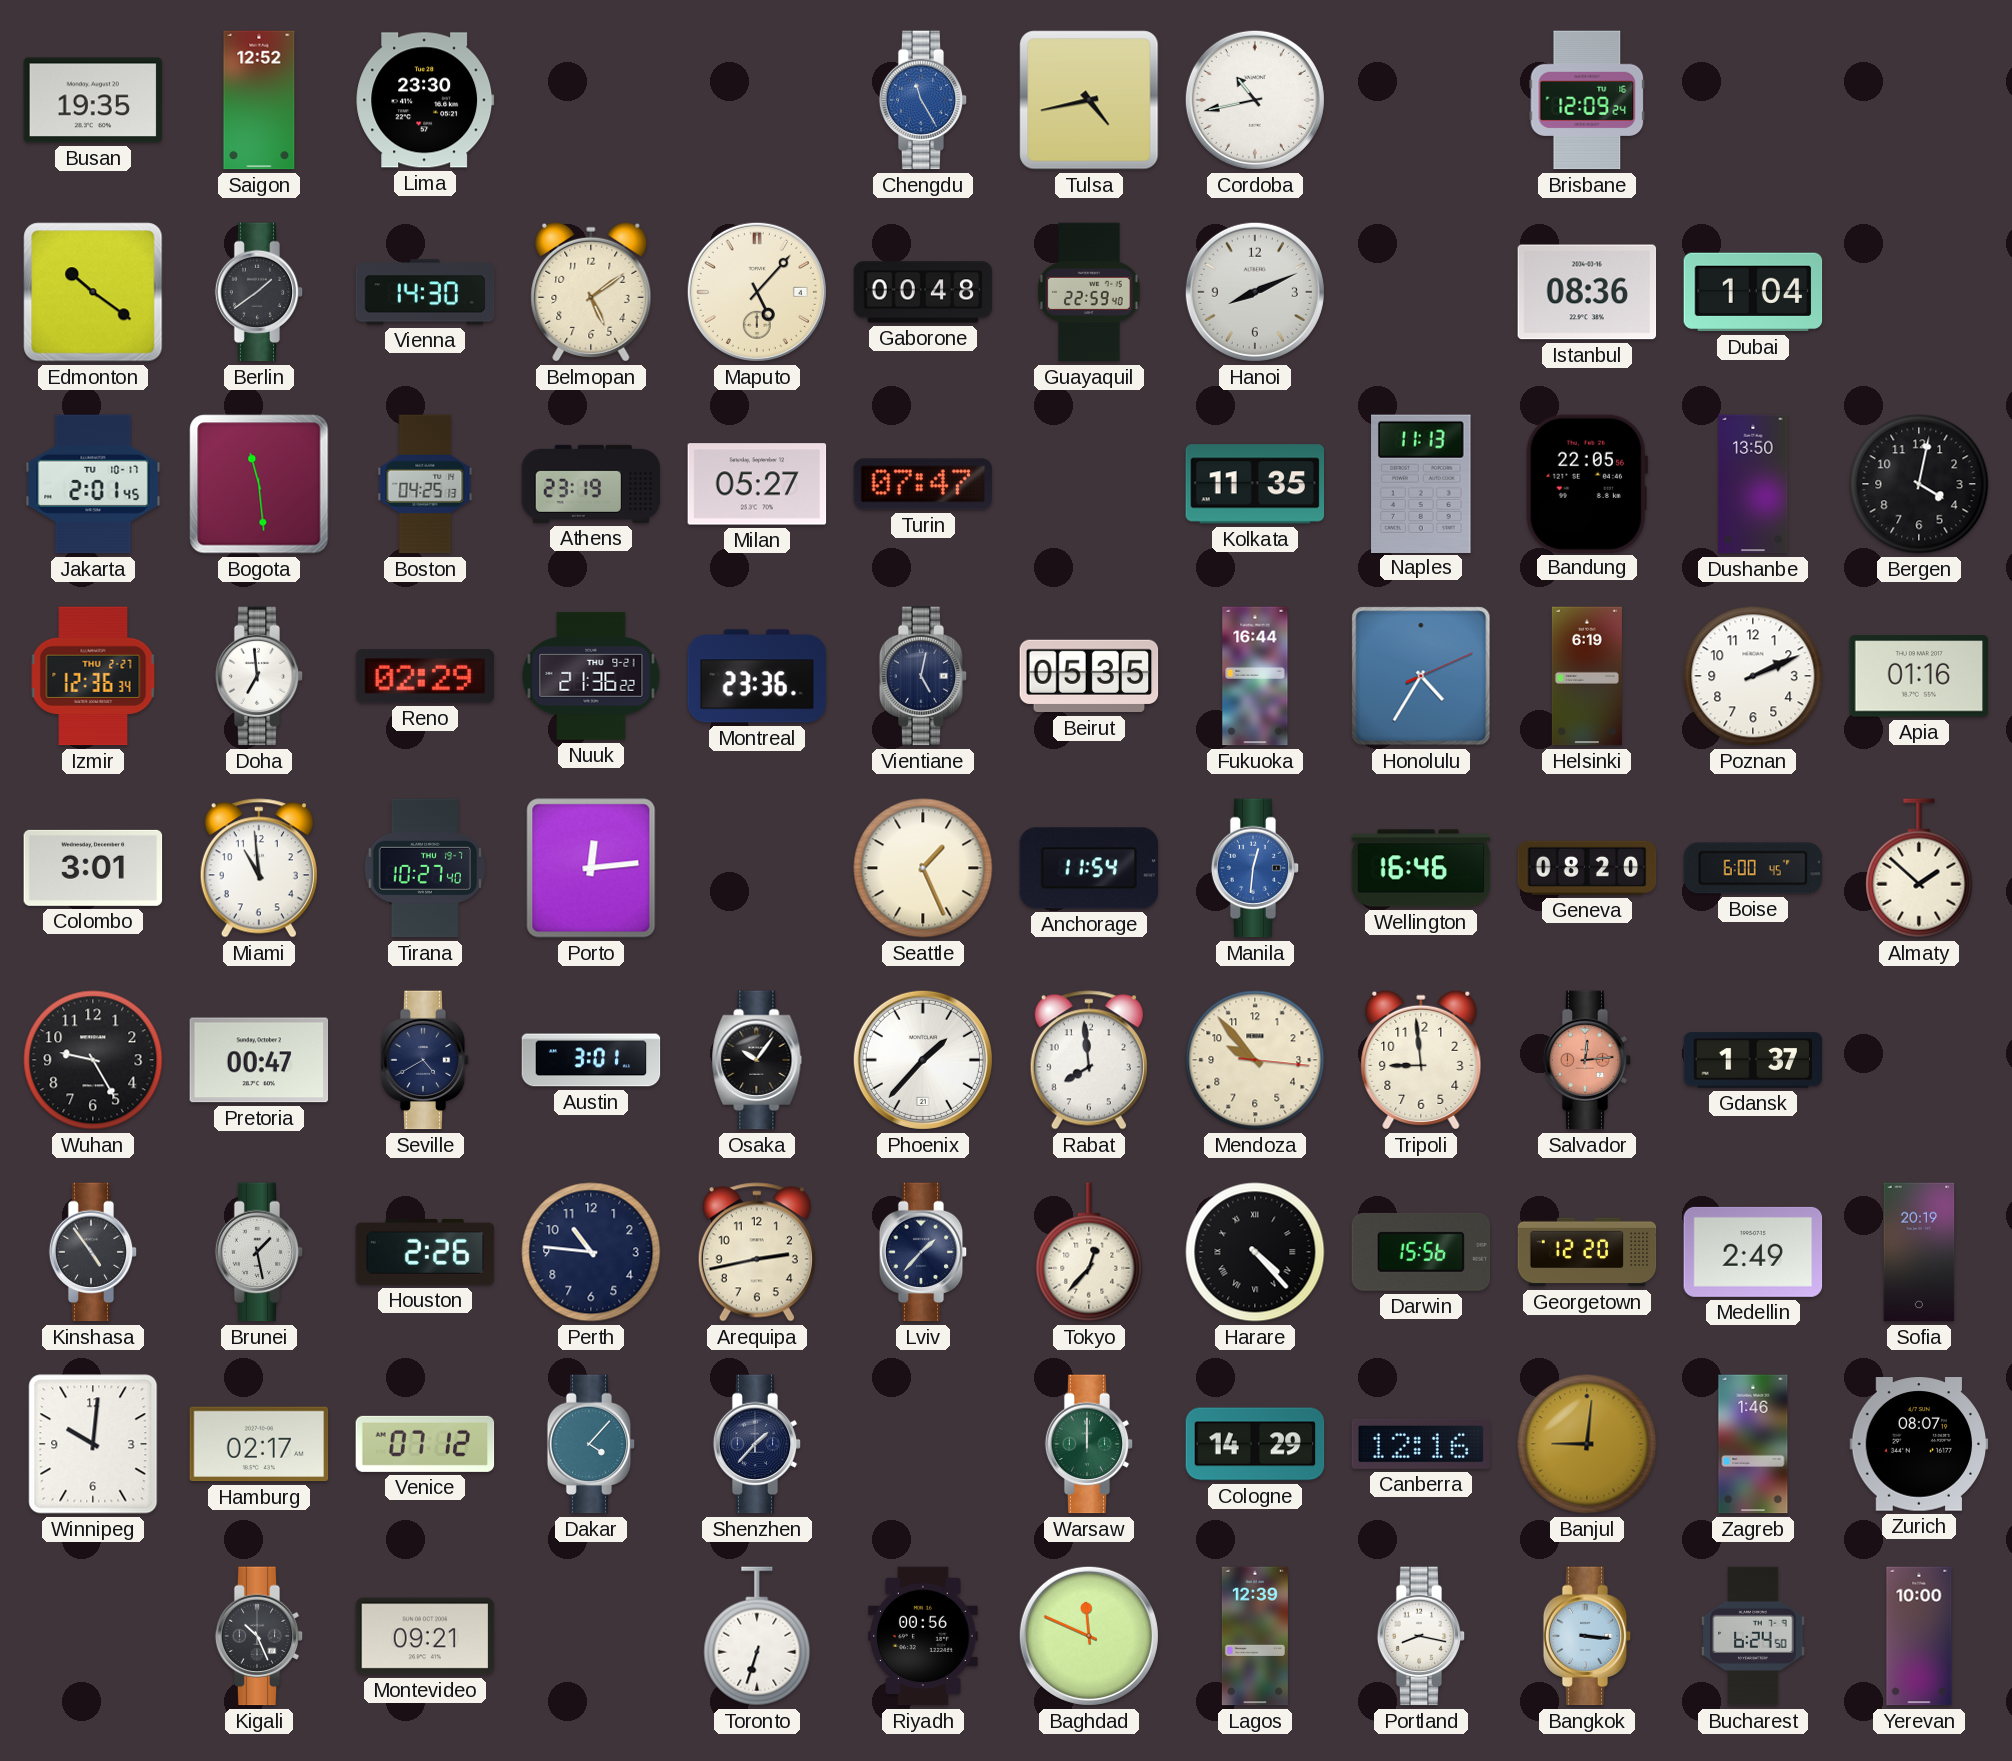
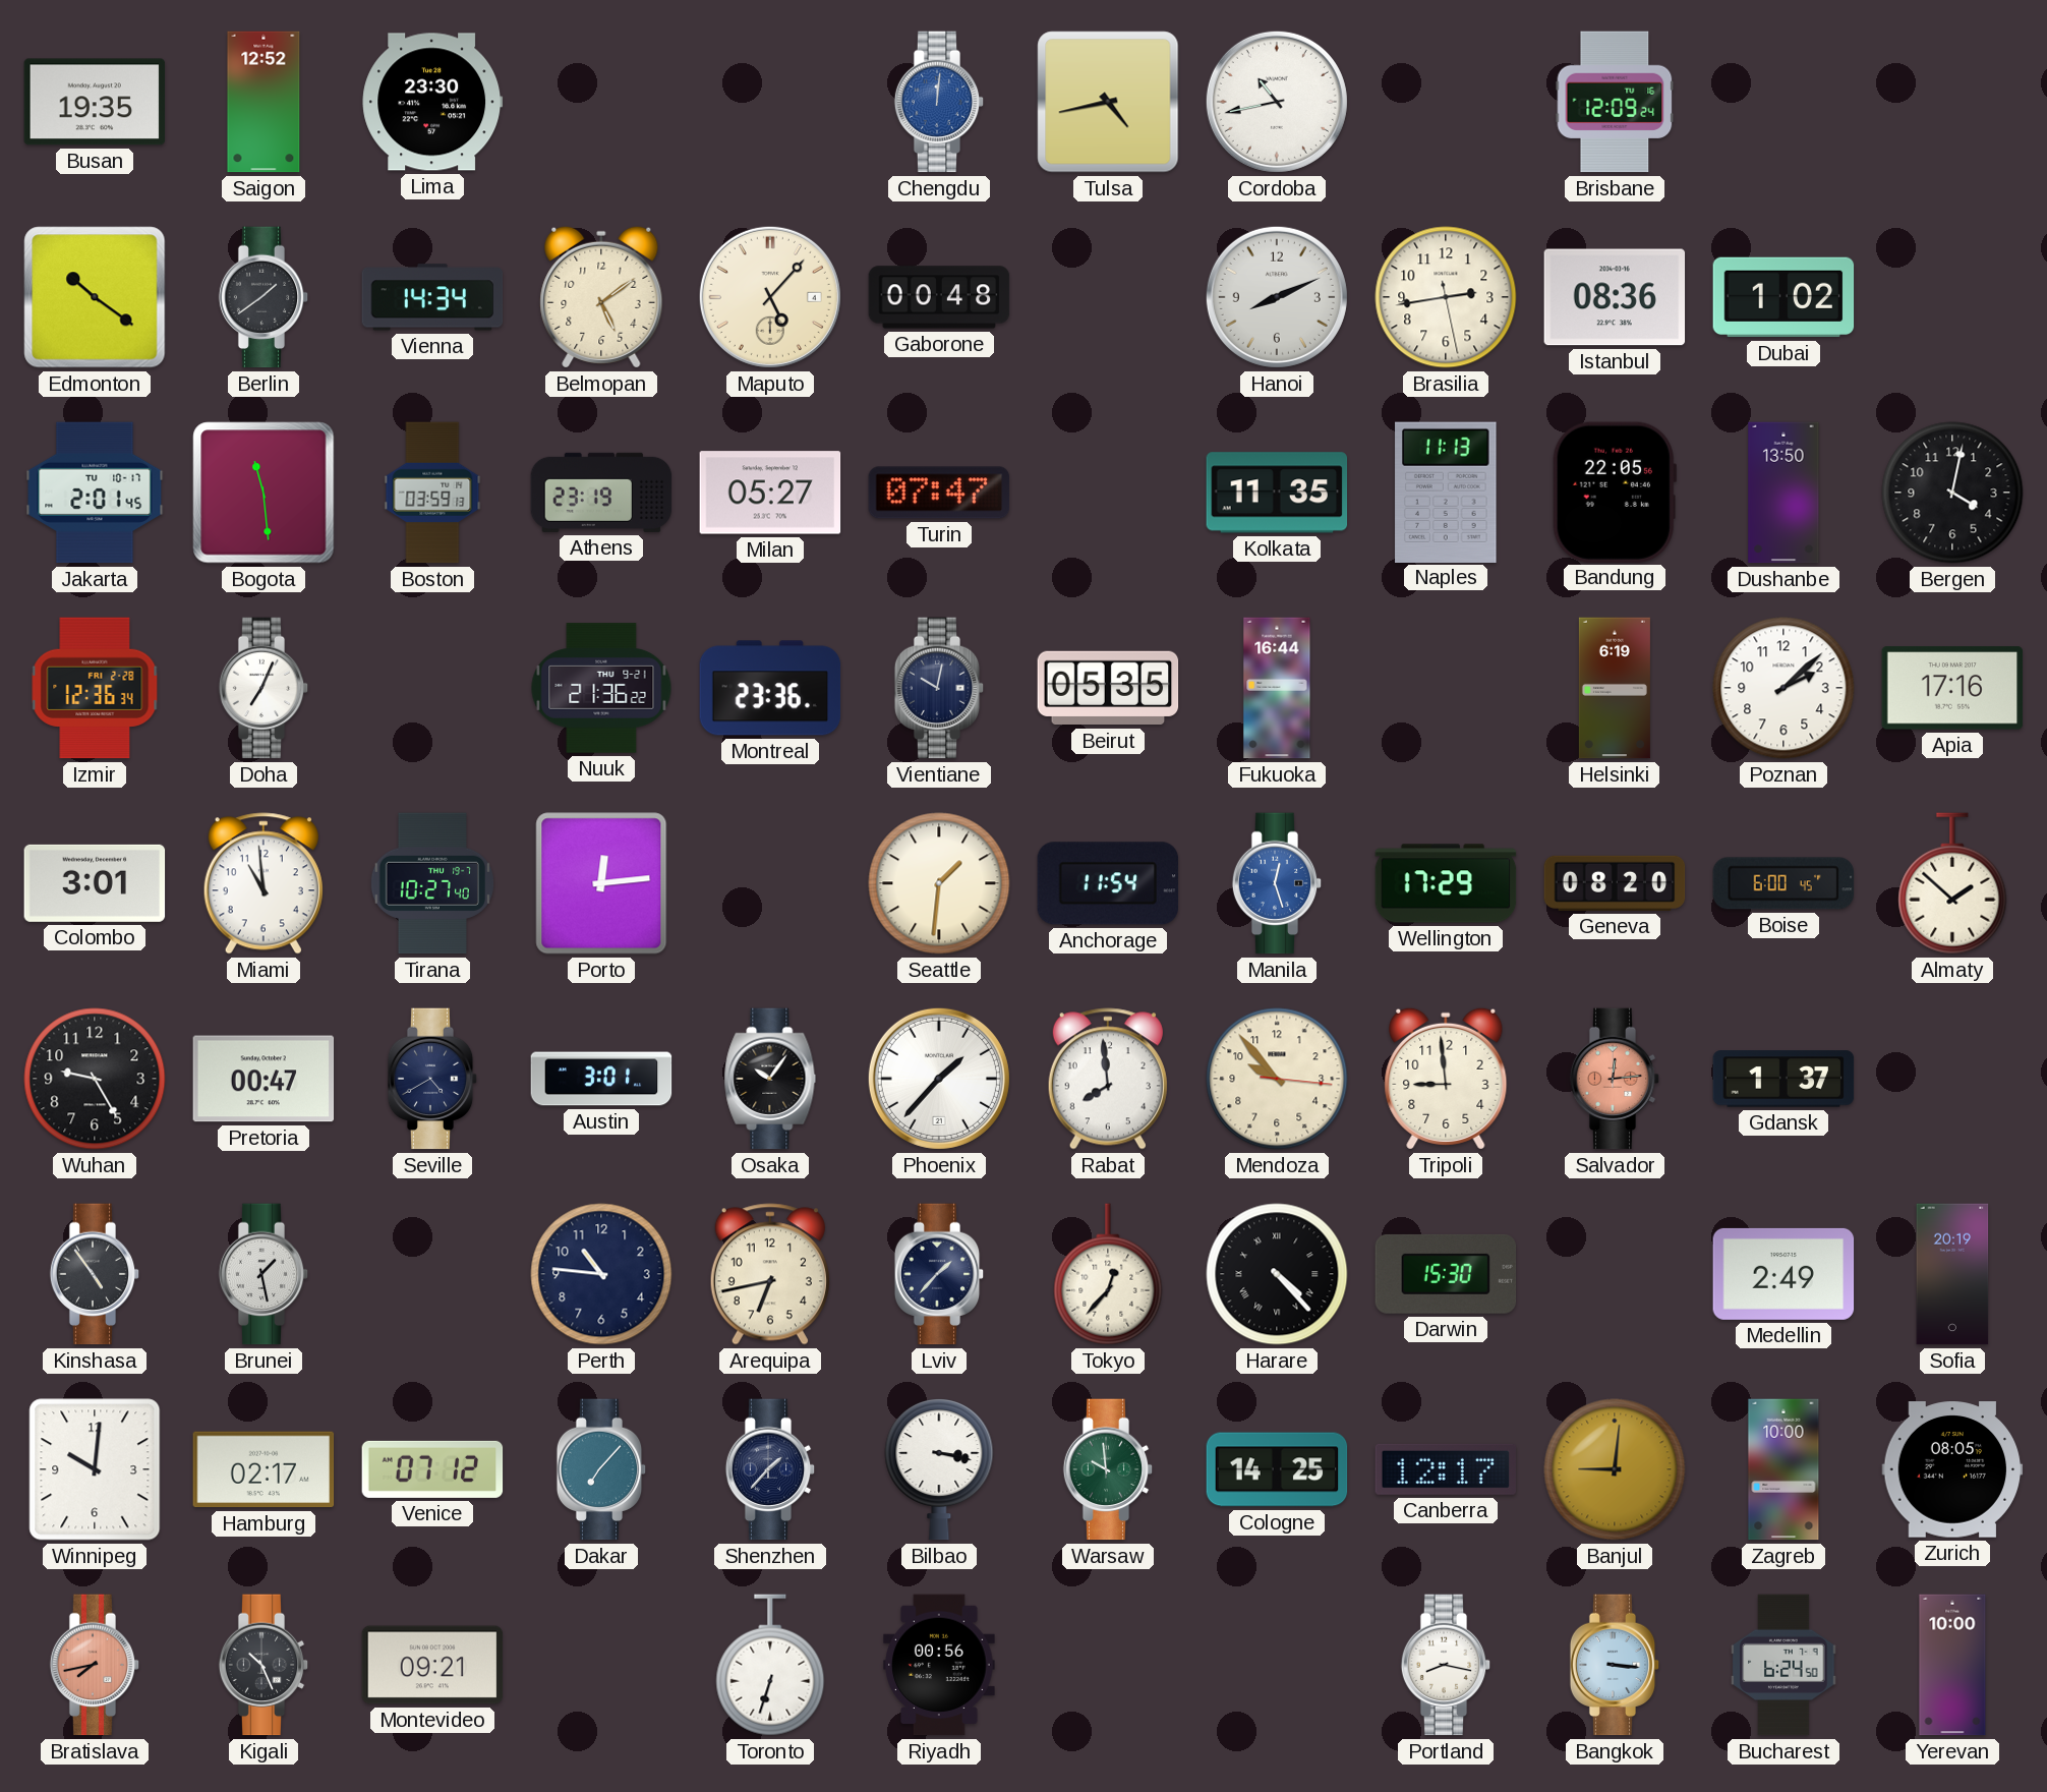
Chengdu: 11:25 -> 12:01 (939, 102)
Vienna: 14:30 -> 14:34 (432, 297)
Guayaquil: 22:59 -> none (1089, 292)
Brasilia: none -> 2:43 (1446, 297)
Dubai: 1:04 -> 1:02 (1783, 297)
Boston: 04:25 -> 03:59 (432, 493)
Izmir date: THU 2-27 -> FRI 2-28 (95, 688)
Doha: 6:59 -> 7:04 (264, 688)
Reno: 02:29 -> none (425, 676)
Vientiane: 5:02 -> 10:02 (939, 688)
Honolulu: 4:35 -> none (1421, 676)
Poznan: 2:11 -> 2:08 (1783, 688)
Apia: 01:16 -> 17:16 (1952, 688)
Seattle: 1:26 -> 1:31 (939, 883)
Manila: 12:31 -> 12:27 (1277, 883)
Wellington: 16:46 -> 17:29 (1446, 883)
Houston: 2:26 -> none (425, 1252)
Arequipa: 2:43 -> 6:43 (770, 1274)
Darwin: 15:56 -> 15:30 (1446, 1274)
Georgetown: 12:20 -> none (1587, 1252)
Dakar: 4:07 -> 7:07 (601, 1469)
Bilbao: none -> 3:17 (939, 1469)
Warsaw: 12:00 -> 9:59 (1108, 1469)
Cologne: 14:29 -> 14:25 (1277, 1469)
Canberra: 12:16 -> 12:17 (1445, 1469)
Zagreb: 1:46 -> 10:00 (1783, 1469)
Zurich: 08:07 -> 08:05 (1952, 1469)
Bratislava: none -> 7:43 (95, 1665)
Baghdad: 11:49 -> none (1089, 1636)
Lagos: 12:39 -> none (1255, 1636)
